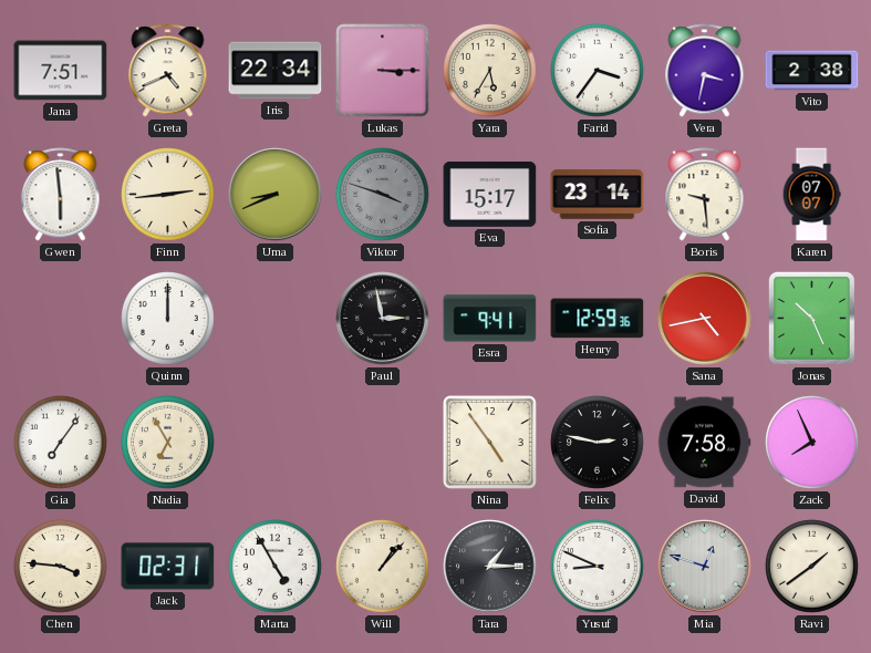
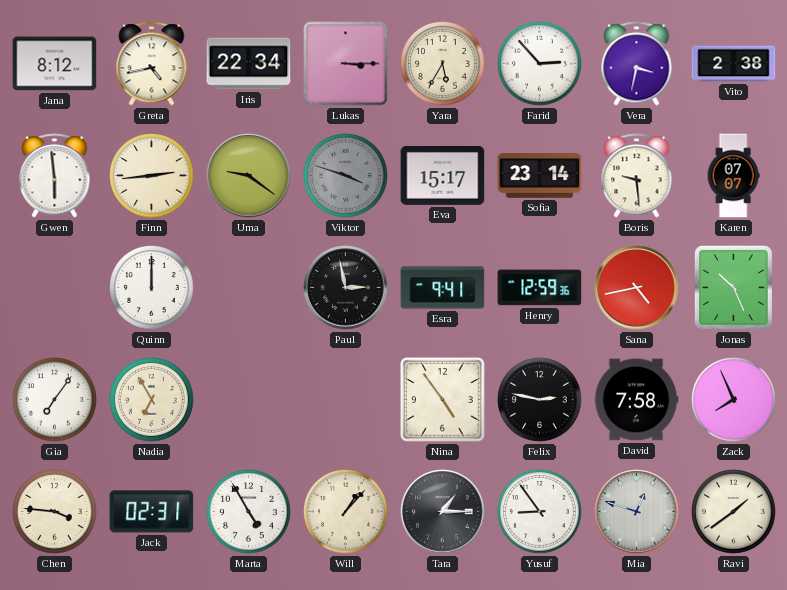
Jana: 7:51 -> 8:12 (55, 64)
Greta: 4:41 -> 4:43 (152, 64)
Farid: 3:36 -> 2:53 (540, 64)
Uma: 8:41 -> 9:21 (249, 176)
Yusuf: 8:49 -> 8:54 (540, 512)
